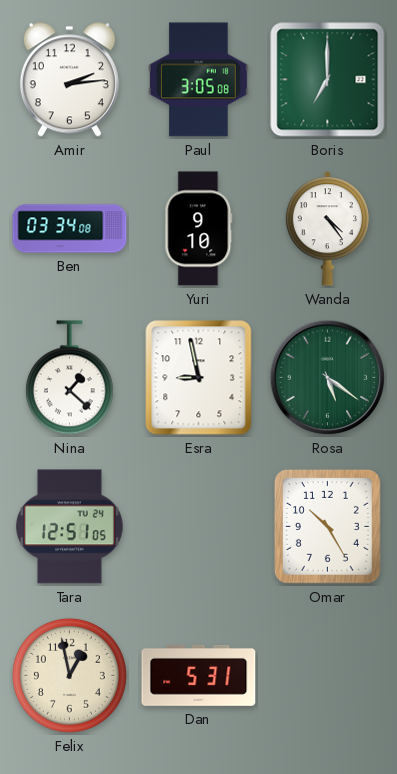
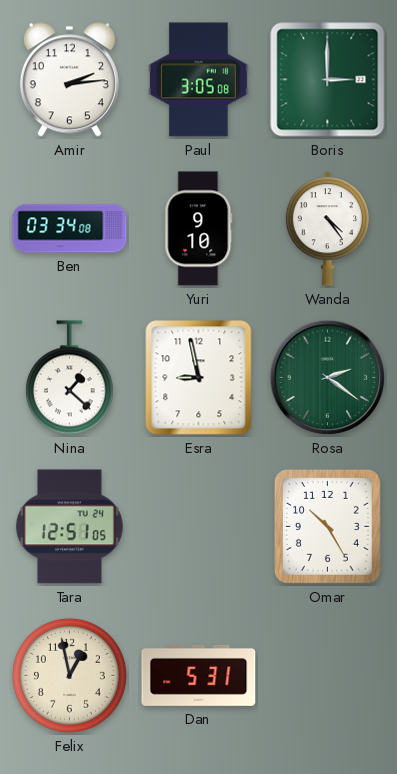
Boris: 7:00 -> 3:00 (328, 80)
Rosa: 5:21 -> 2:21 (328, 378)
